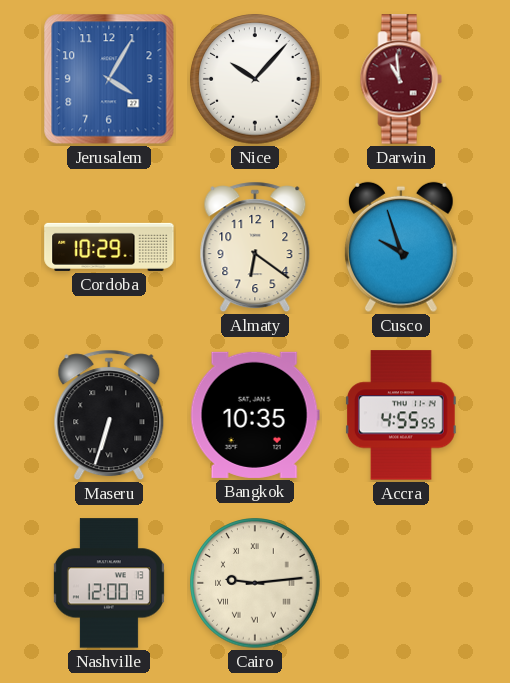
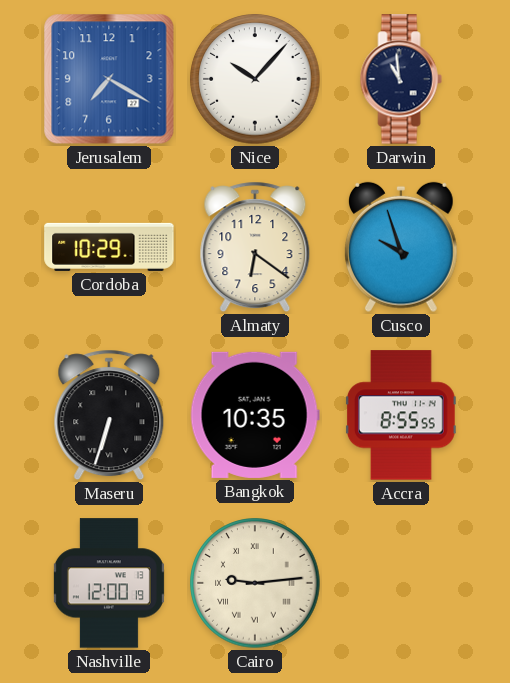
Jerusalem: 4:05 -> 7:20 (109, 79)
Darwin dial: burgundy -> navy (401, 79)
Accra: 4:55 -> 8:55 (402, 415)
